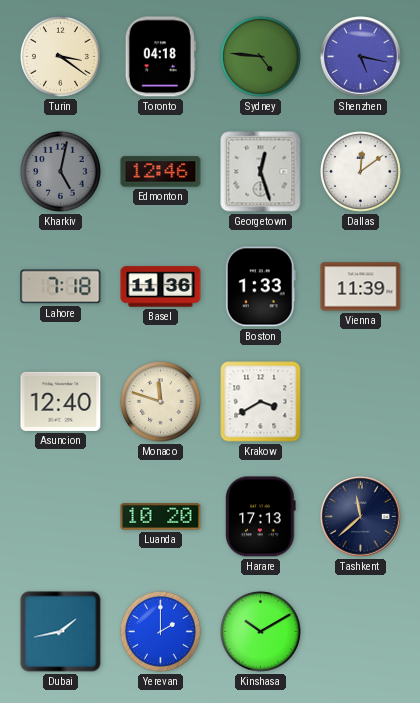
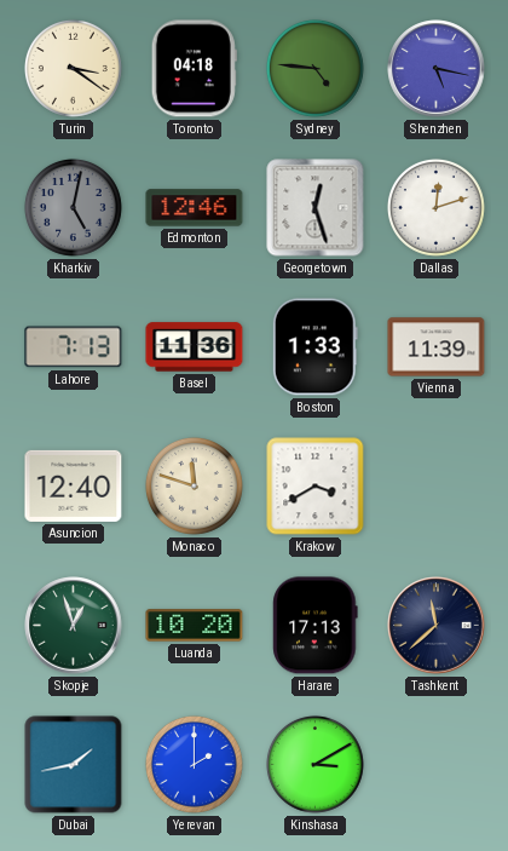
Dallas: 12:09 -> 12:12 (435, 207)
Lahore: 7:18 -> 7:13 (74, 347)
Skopje: none -> 12:57 (74, 626)
Kinshasa: 10:10 -> 3:10 (314, 764)
